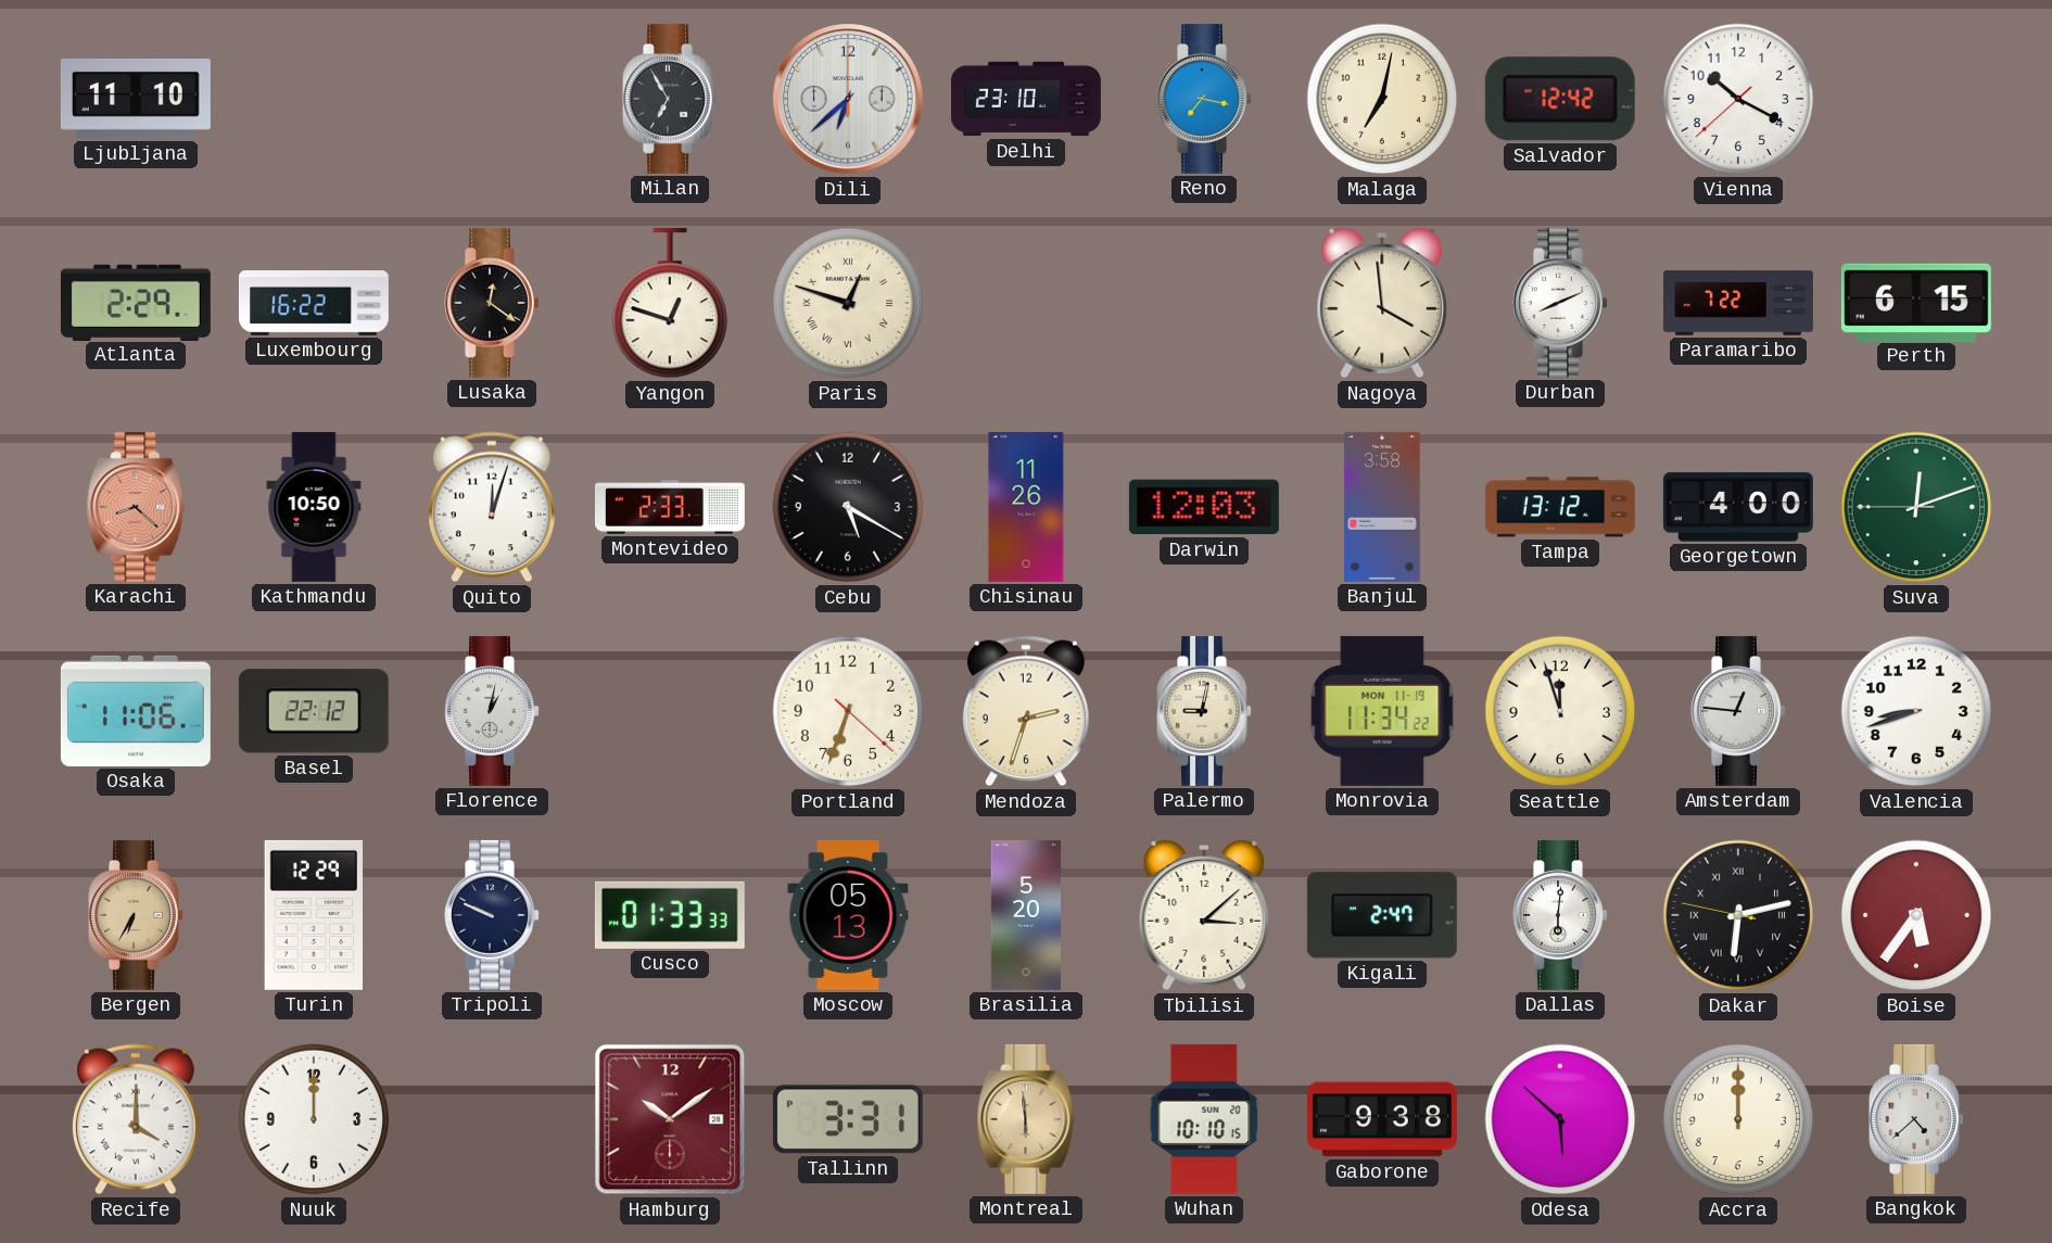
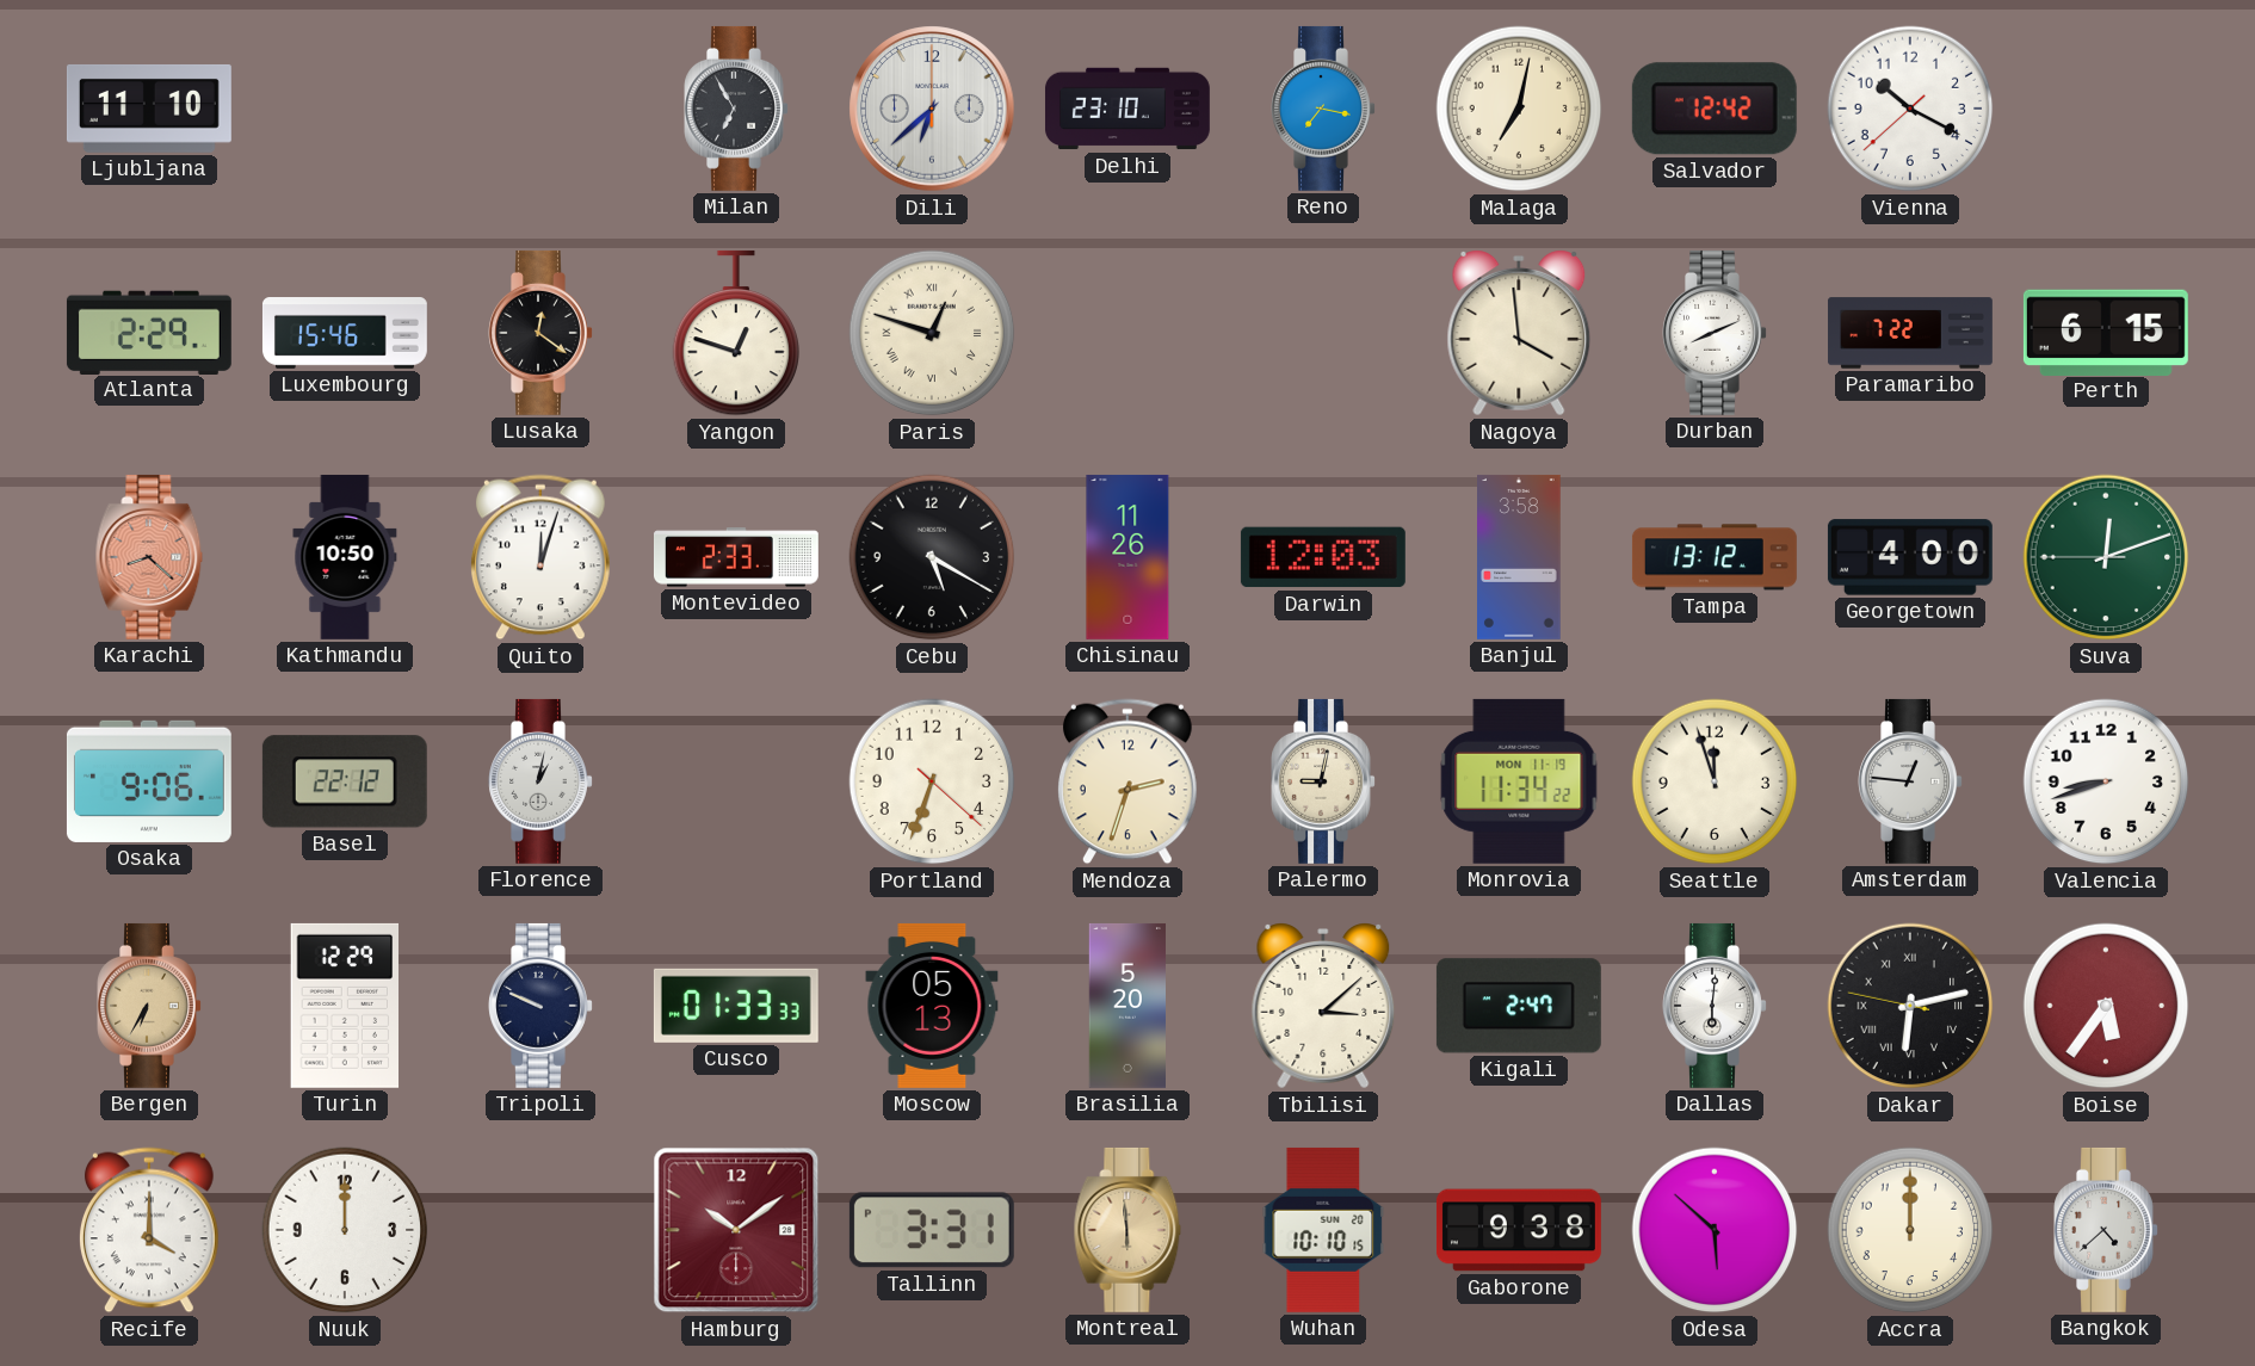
Luxembourg: 16:22 -> 15:46 (345, 334)
Osaka: 11:06 -> 9:06 (149, 781)
